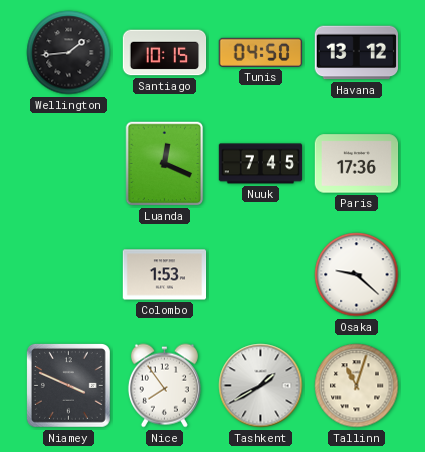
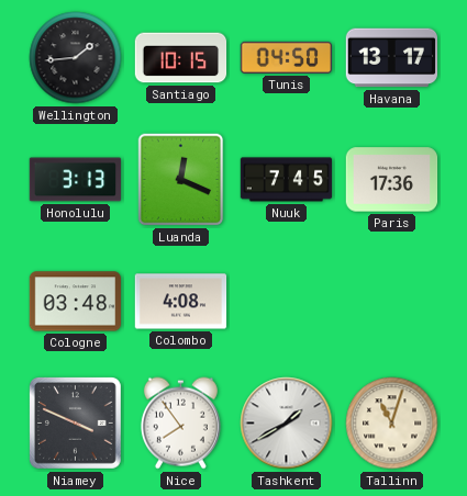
Havana: 13:12 -> 13:17 (392, 58)
Honolulu: none -> 3:13 (76, 180)
Cologne: none -> 03:48 (76, 302)
Colombo: 1:53 -> 4:08 (181, 302)
Osaka: 9:22 -> none (357, 275)
